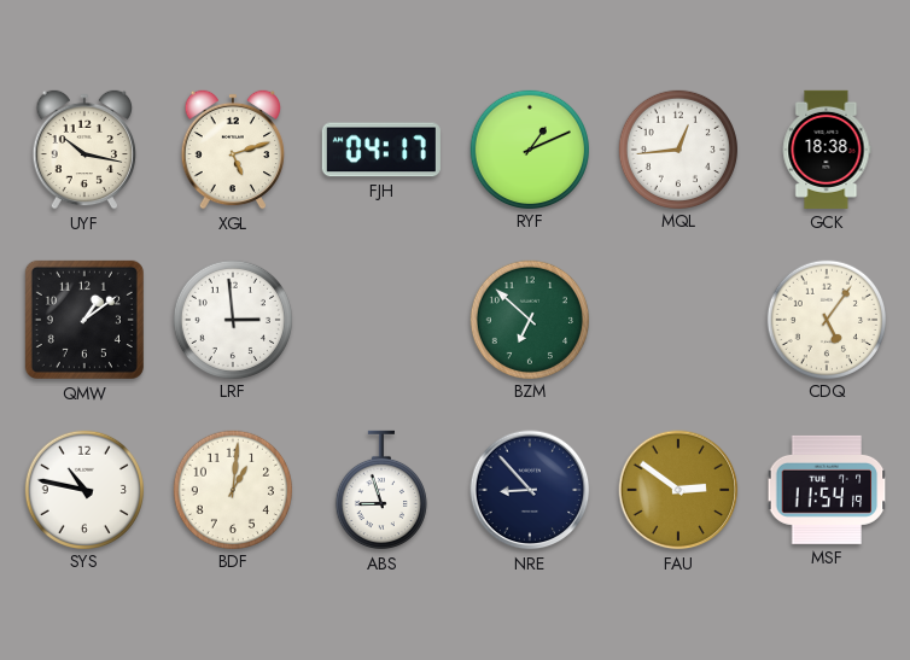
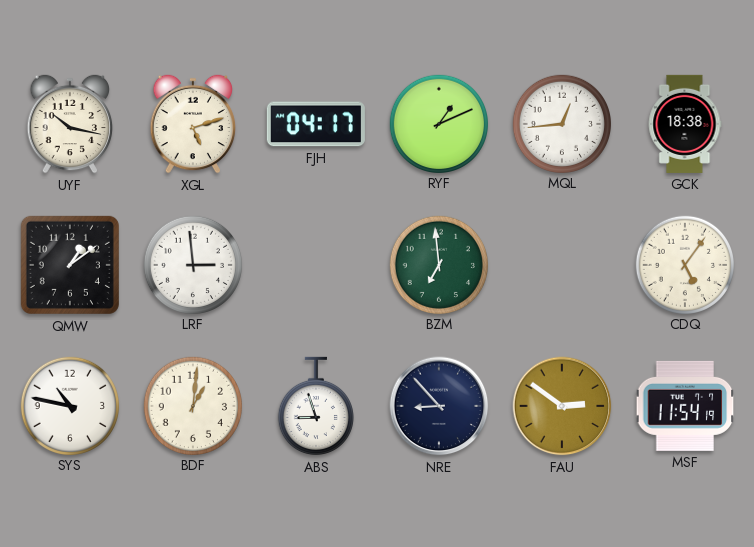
BZM: 6:52 -> 6:59 (438, 264)
